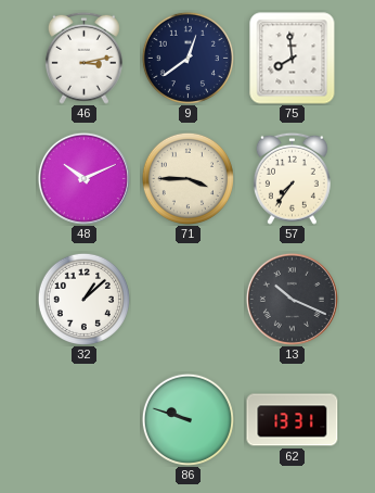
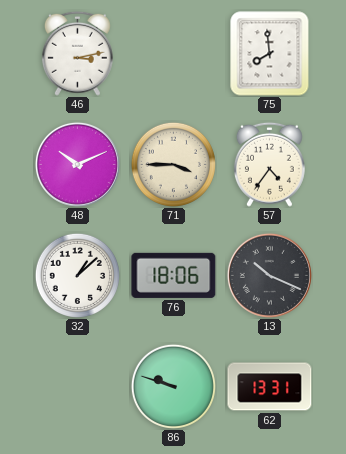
9: 12:39 -> none (187, 58)
57: 7:36 -> 4:36 (269, 164)
76: none -> 18:06 (174, 275)
